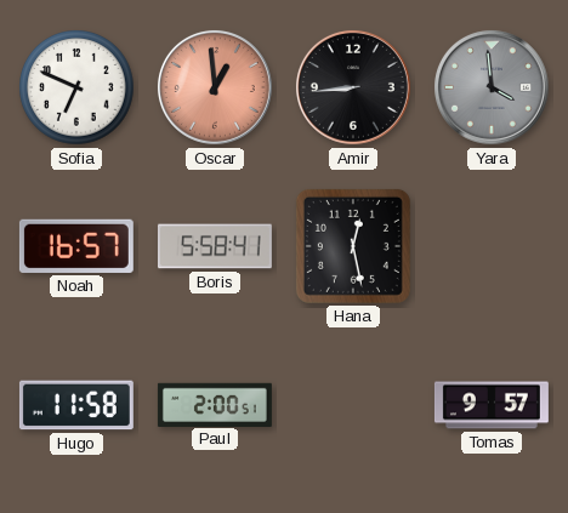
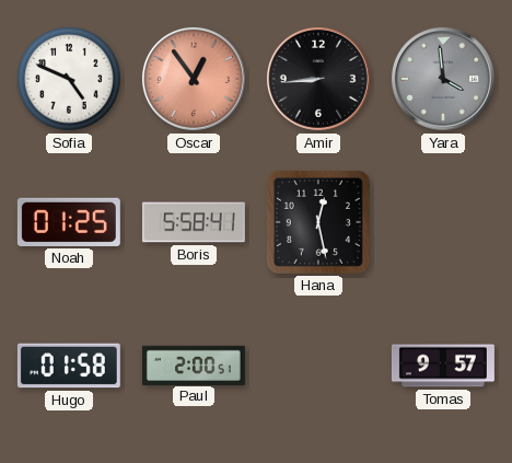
Sofia: 6:49 -> 4:49 (69, 79)
Oscar: 12:59 -> 12:54 (194, 79)
Noah: 16:57 -> 01:25 (69, 222)
Hugo: 11:58 -> 01:58 (69, 366)
